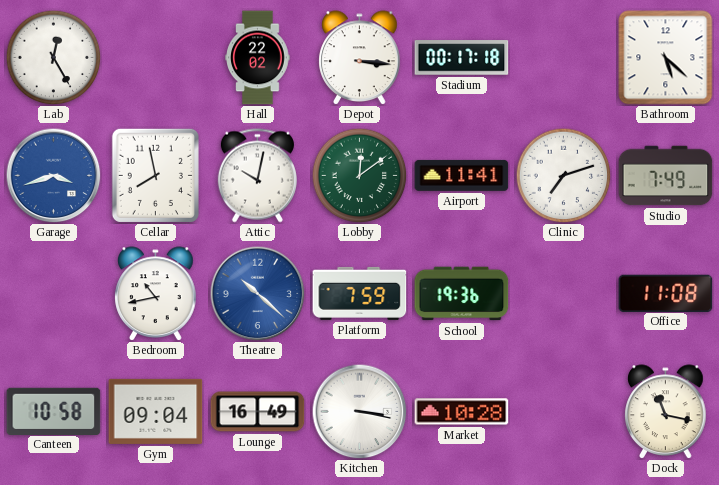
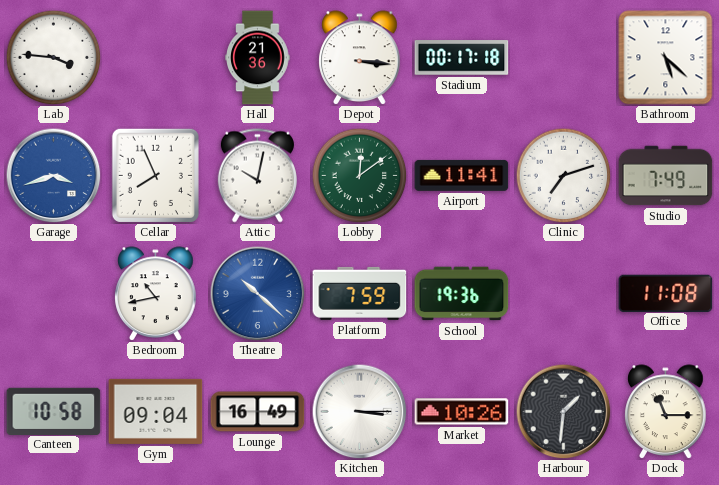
Lab: 12:25 -> 3:46 (53, 57)
Hall: 22:02 -> 21:36 (258, 58)
Cellar: 7:58 -> 7:56 (155, 175)
Kitchen: 3:17 -> 3:15 (359, 411)
Market: 10:28 -> 10:26 (462, 412)
Harbour: none -> 1:31 (563, 411)
Dock: 11:17 -> 11:15 (666, 412)
